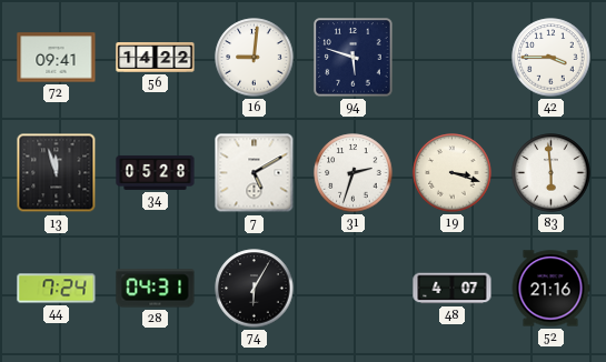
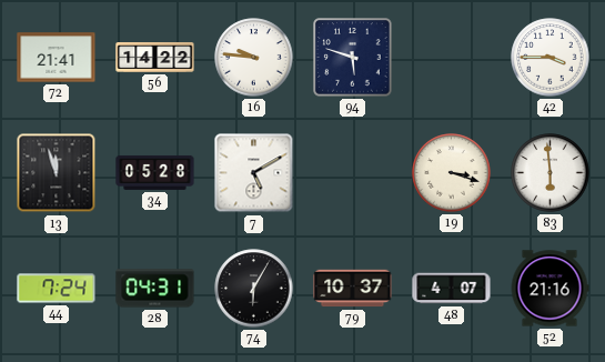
72: 09:41 -> 21:41 (57, 58)
16: 9:01 -> 9:46 (254, 58)
31: 2:33 -> none (354, 173)
79: none -> 10:37 (353, 289)
